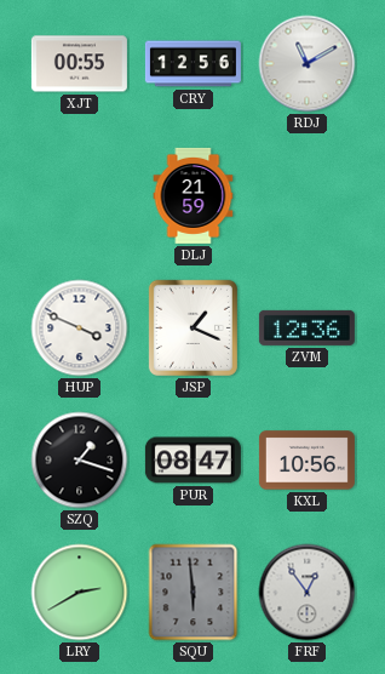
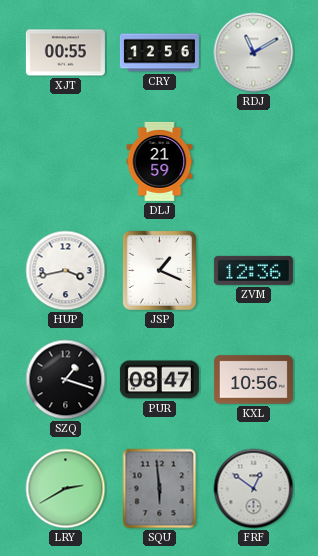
HUP: 3:49 -> 3:43 (66, 271)
FRF: 12:54 -> 12:51 (254, 489)
